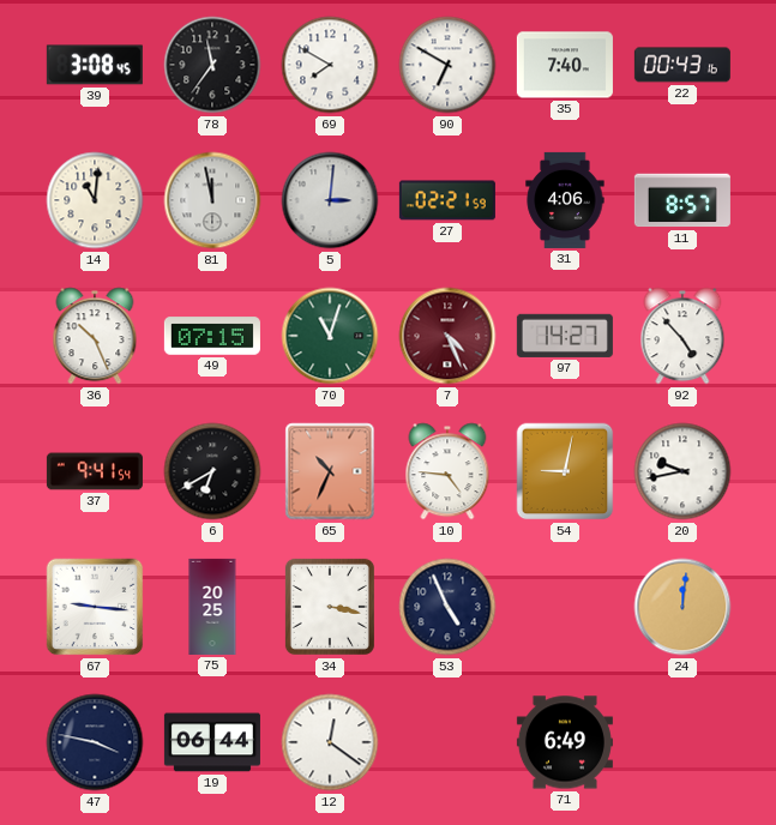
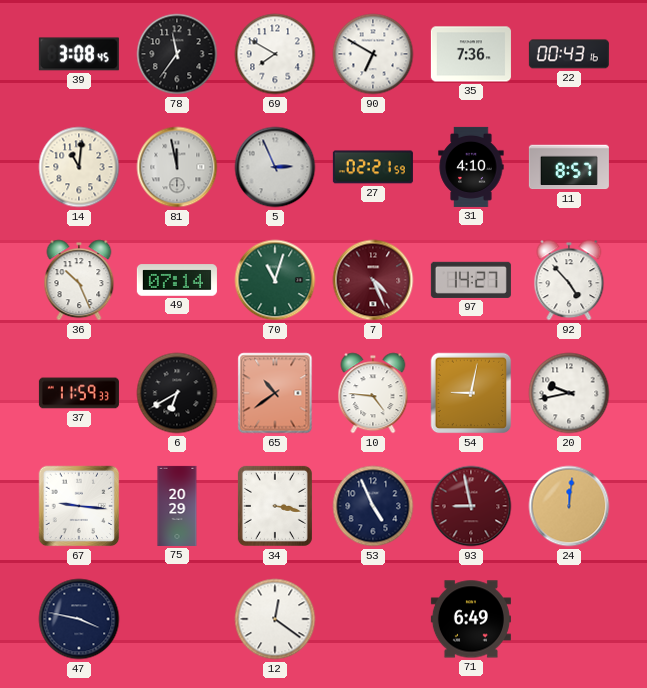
35: 7:40 -> 7:36 (471, 54)
5: 3:01 -> 2:56 (275, 167)
31: 4:06 -> 4:10 (471, 167)
49: 07:15 -> 07:14 (177, 280)
37: 9:41 -> 11:59 (79, 393)
65: 10:34 -> 10:39 (275, 393)
75: 20:25 -> 20:29 (177, 506)
93: none -> 8:58 (471, 506)
19: 06:44 -> none (212, 742)
